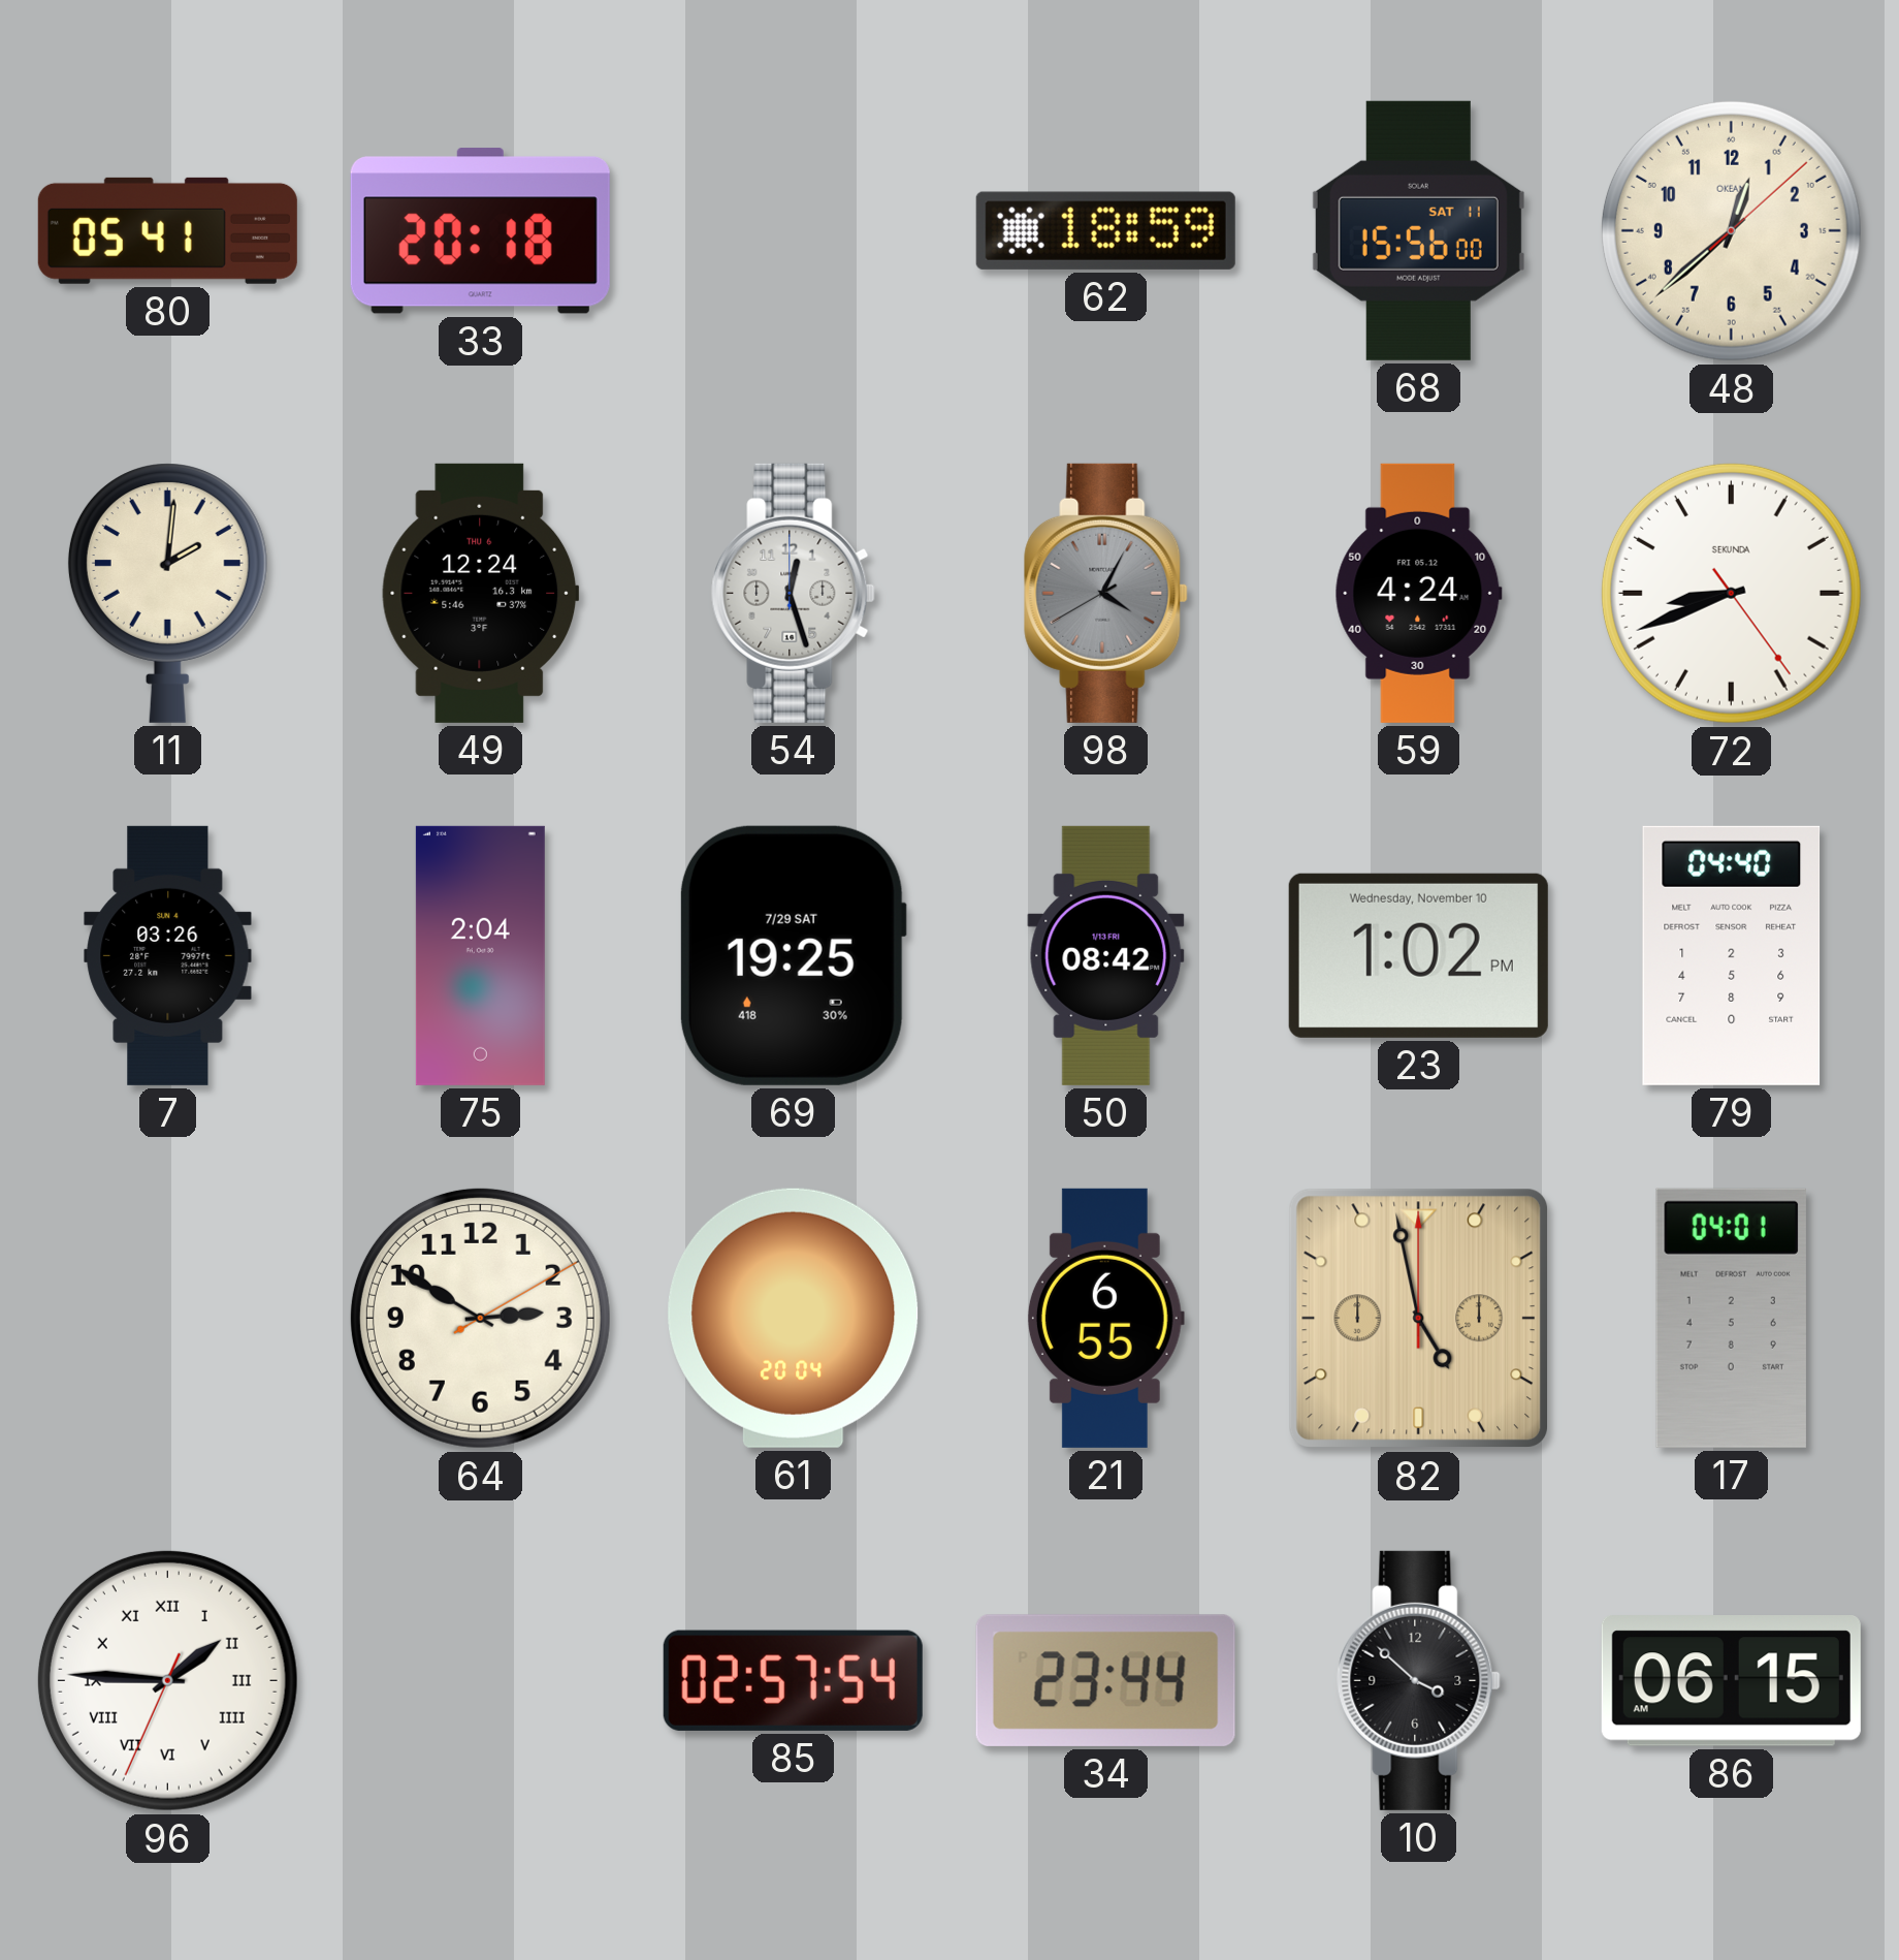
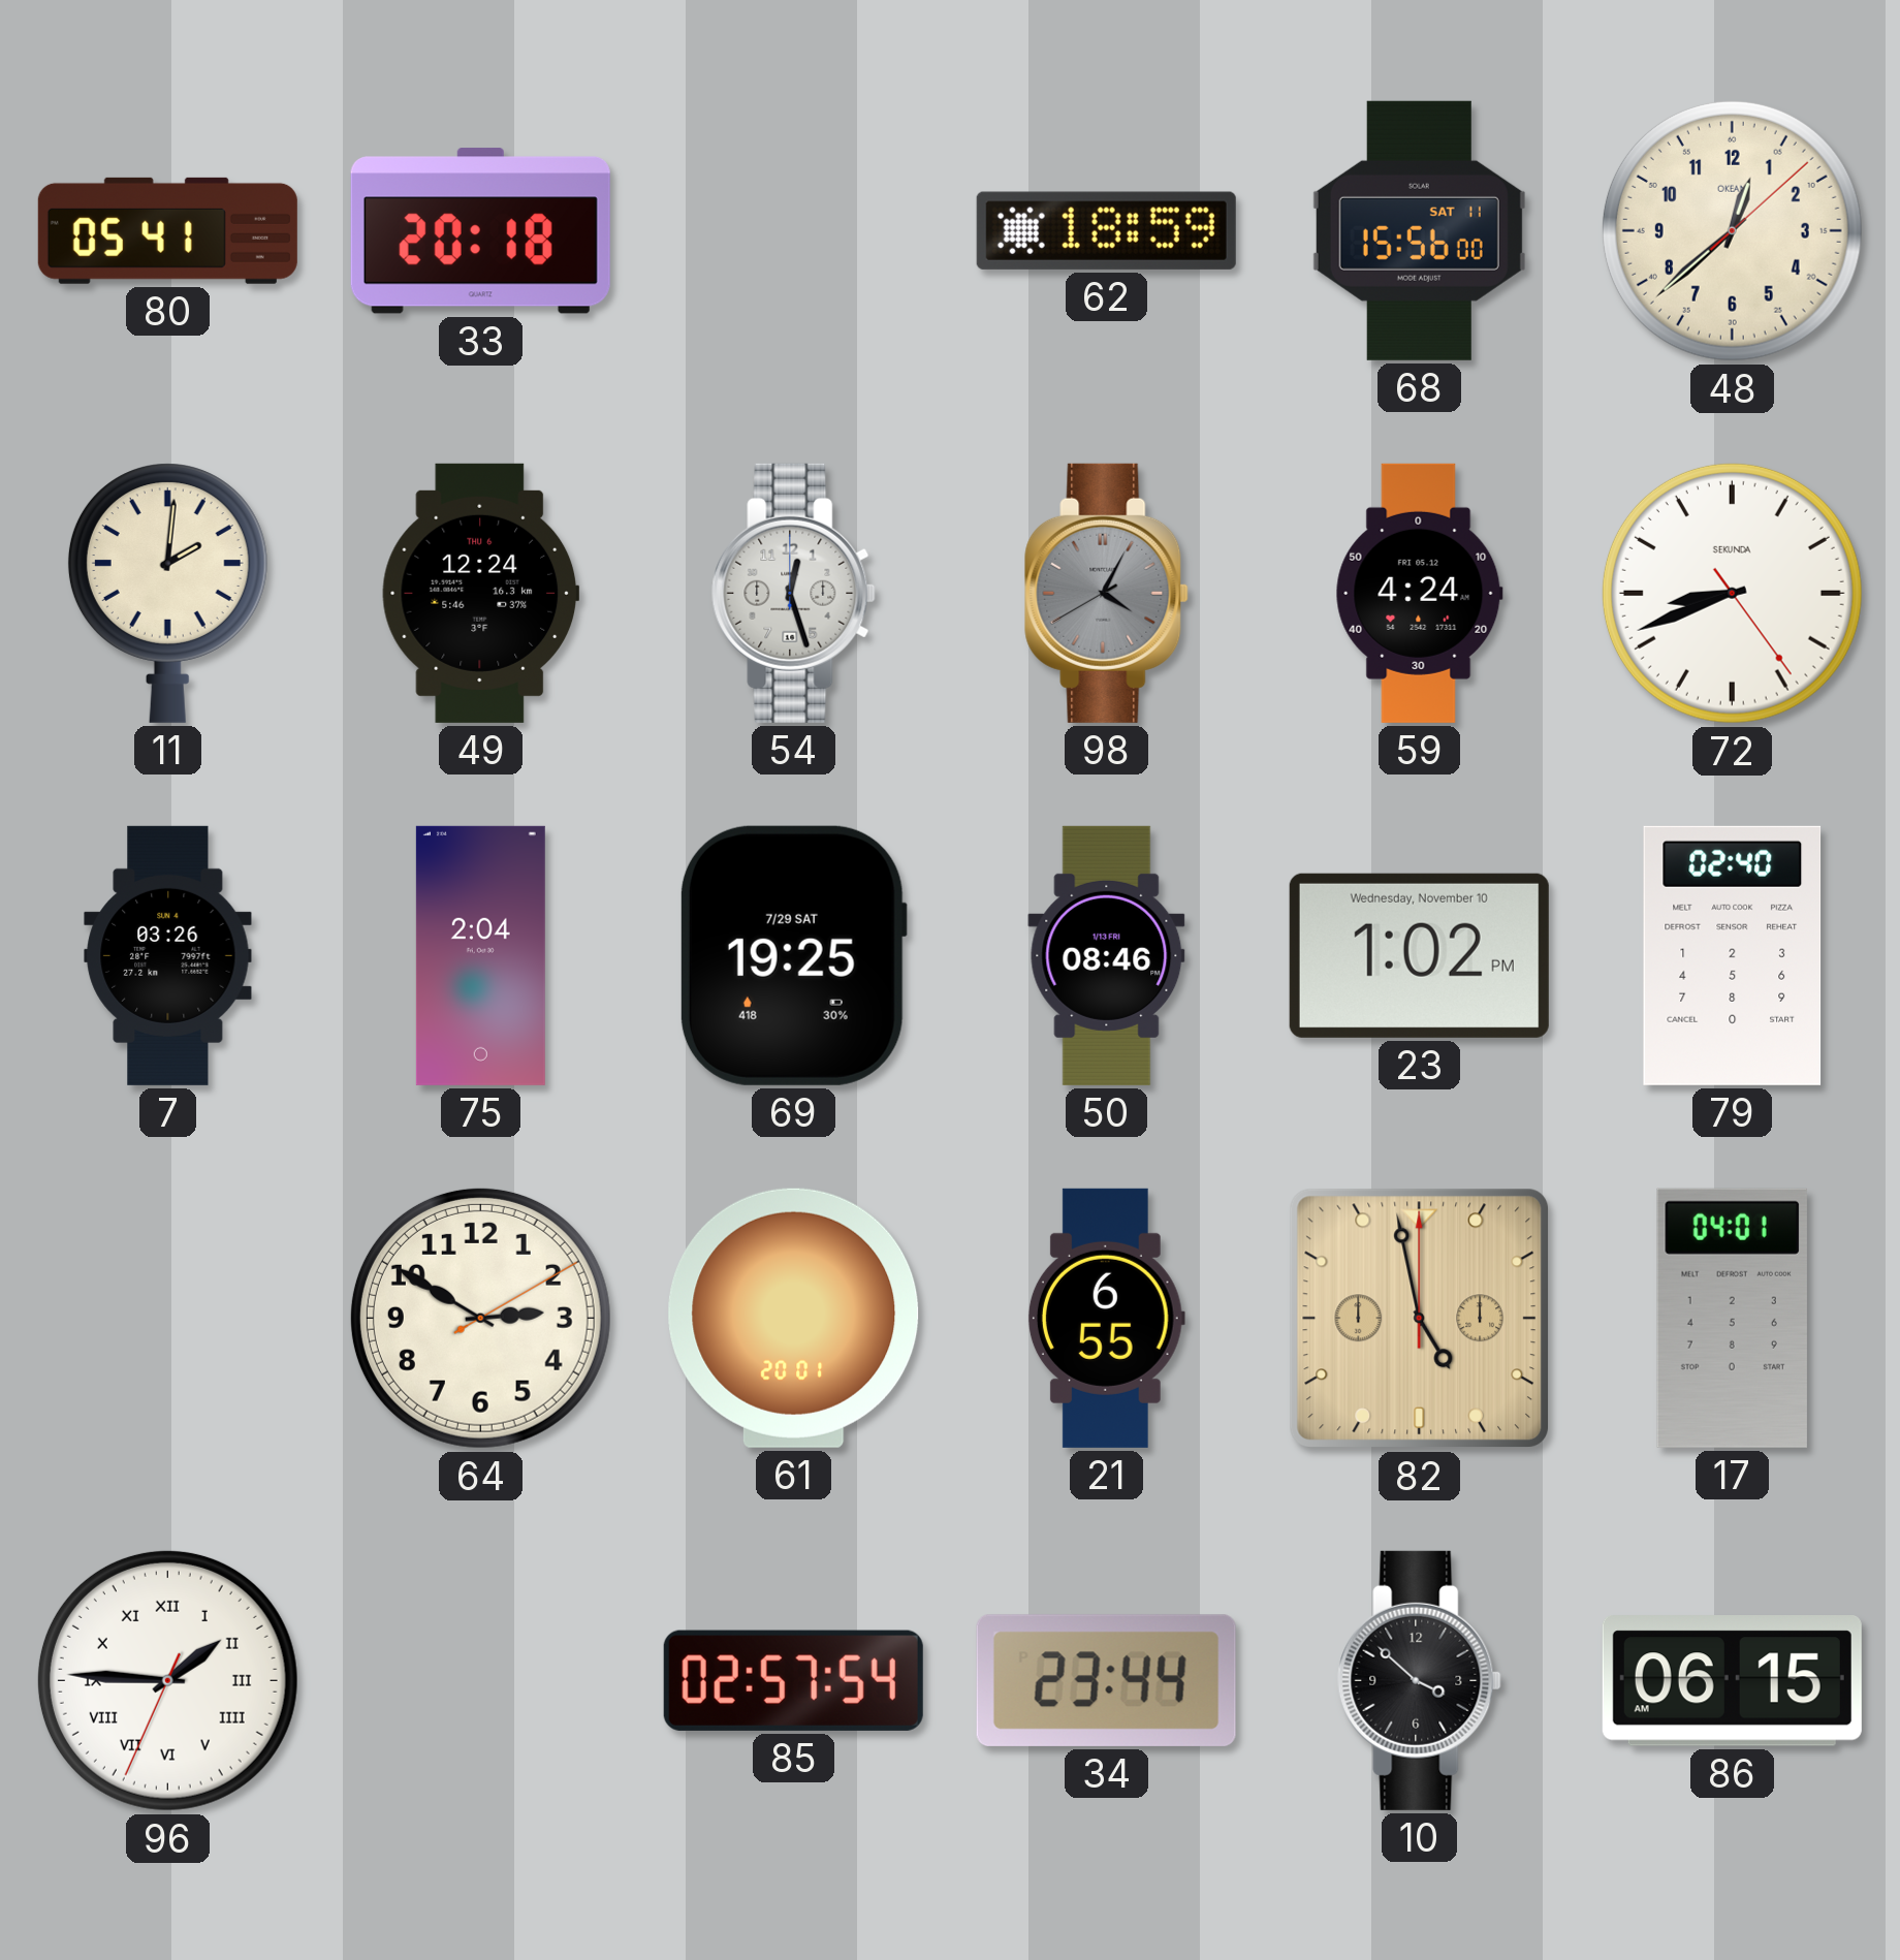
50: 08:42 -> 08:46 (1107, 955)
79: 04:40 -> 02:40 (1733, 955)
61: 20:04 -> 20:01 (794, 1318)
